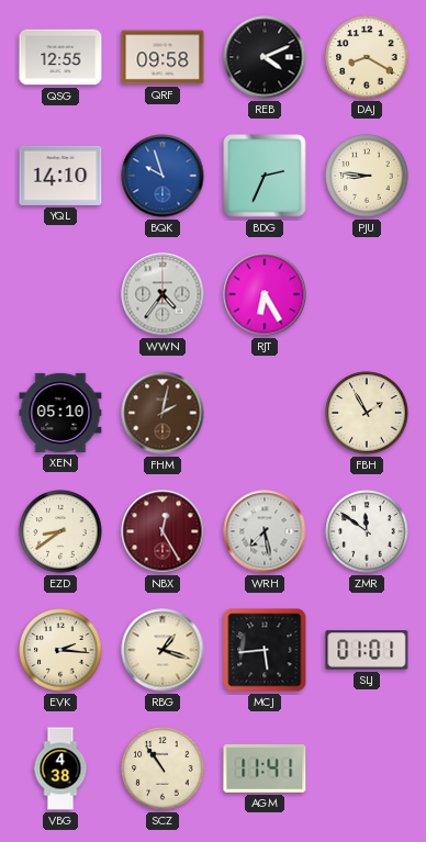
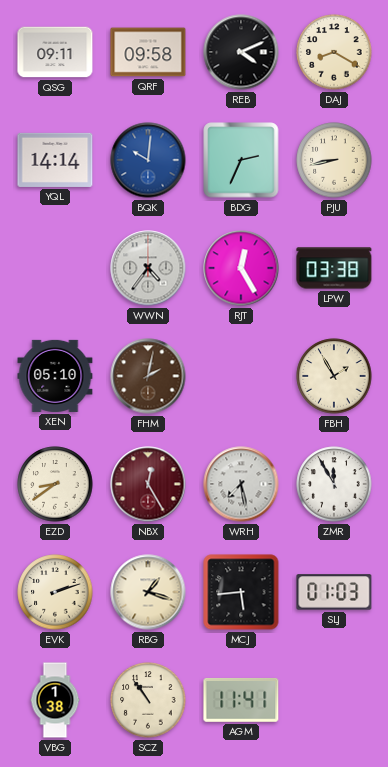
QSG: 12:55 -> 09:11 (55, 52)
YQL: 14:10 -> 14:14 (55, 160)
BQK: 9:57 -> 10:01 (148, 160)
PJU: 8:46 -> 8:43 (334, 160)
RJT: 6:25 -> 12:25 (241, 268)
LPW: none -> 03:38 (334, 268)
ZMR: 11:51 -> 11:55 (334, 484)
EVK: 2:16 -> 2:12 (55, 592)
SLJ: 01:01 -> 01:03 (334, 592)
VBG: 4:38 -> 1:38 (55, 700)
